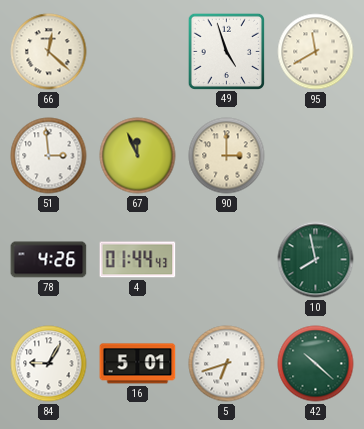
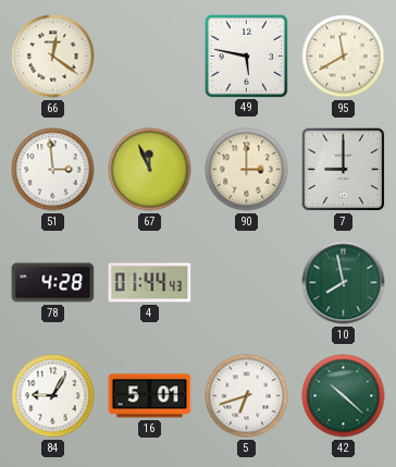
66: 12:22 -> 12:21 (53, 57)
49: 4:57 -> 5:47 (246, 56)
7: none -> 9:00 (344, 170)
78: 4:26 -> 4:28 (53, 283)
